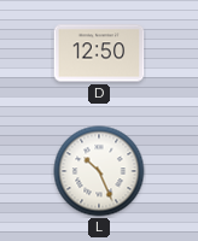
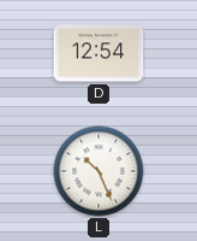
D: 12:50 -> 12:54 (98, 53)
